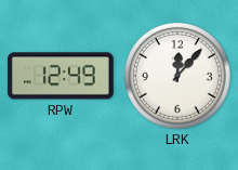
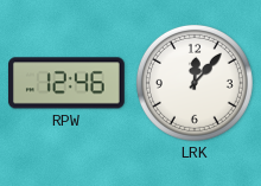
RPW: 12:49 -> 12:46 (66, 83)
